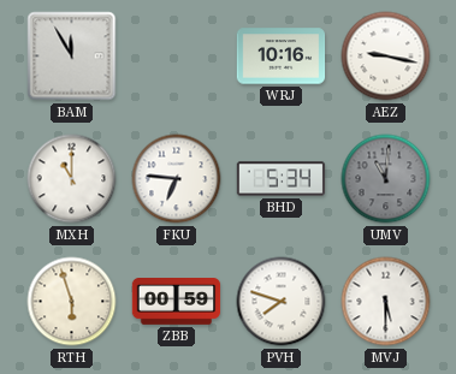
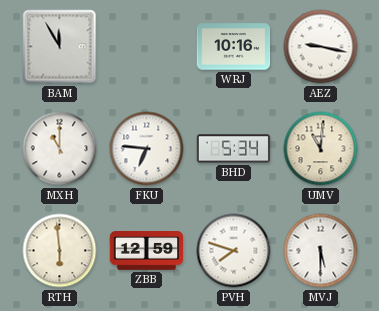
UMV dial: grey -> cream (321, 149)
RTH: 5:57 -> 5:59 (60, 251)
ZBB: 00:59 -> 12:59 (147, 251)
